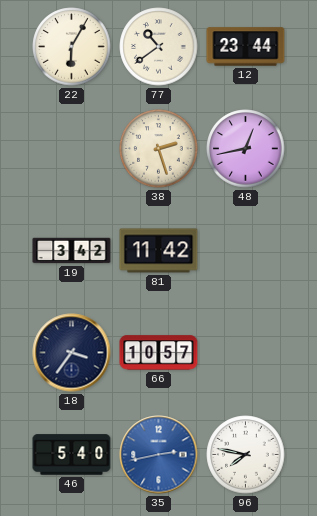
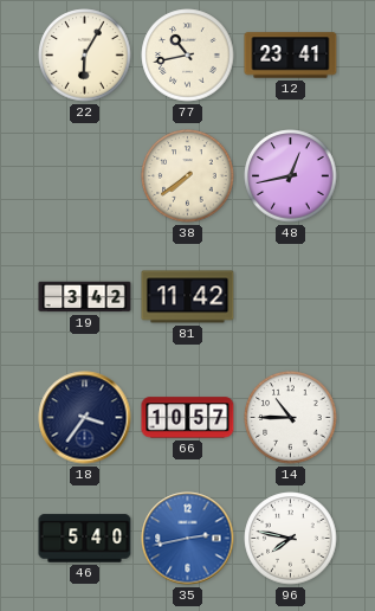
77: 10:39 -> 10:43 (188, 56)
12: 23:44 -> 23:41 (291, 56)
38: 2:27 -> 7:39 (188, 176)
14: none -> 10:45 (291, 418)
